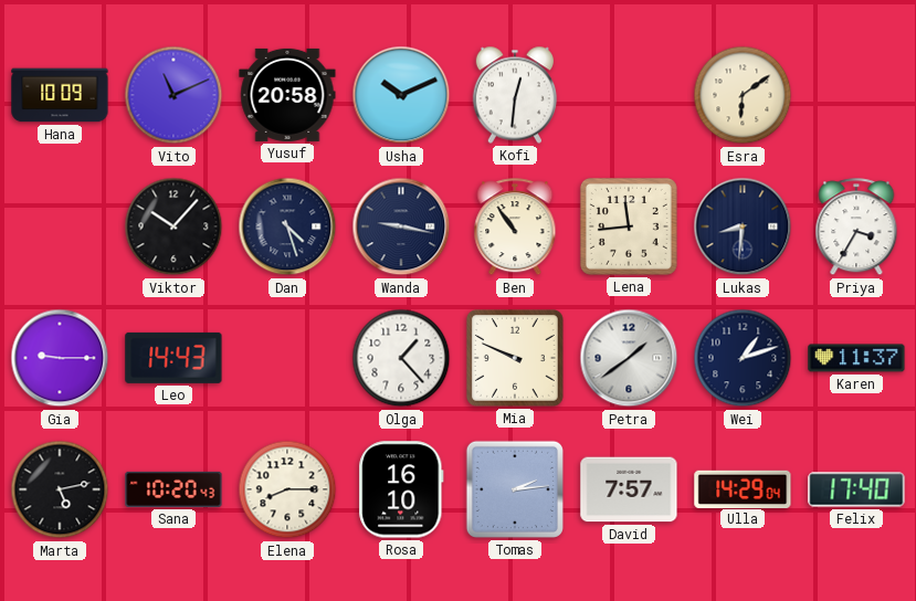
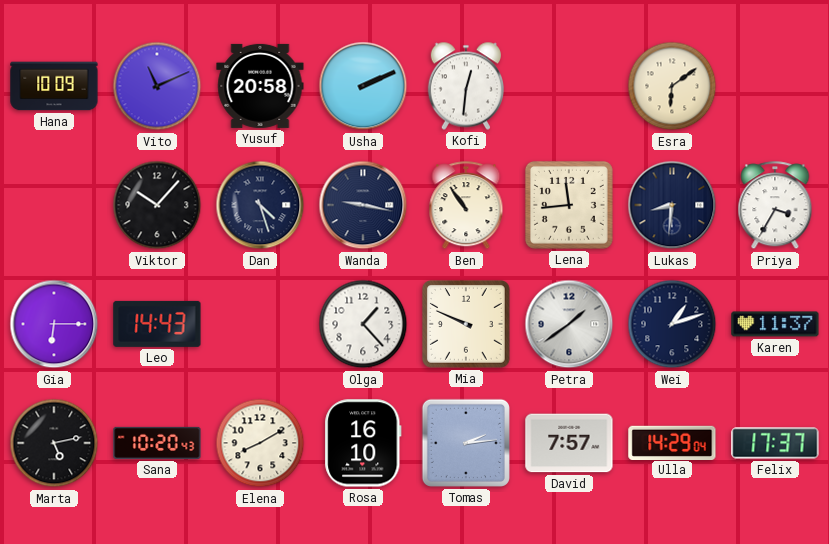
Usha: 10:11 -> 2:11 (363, 86)
Gia: 9:15 -> 6:15 (54, 324)
Elena: 8:15 -> 8:10 (260, 443)
Felix: 17:40 -> 17:37 (775, 443)
